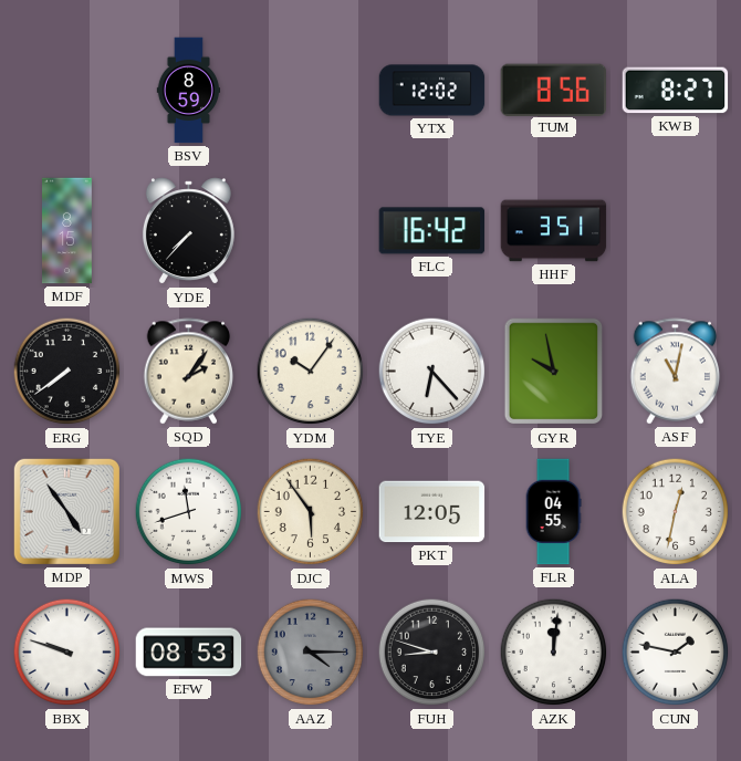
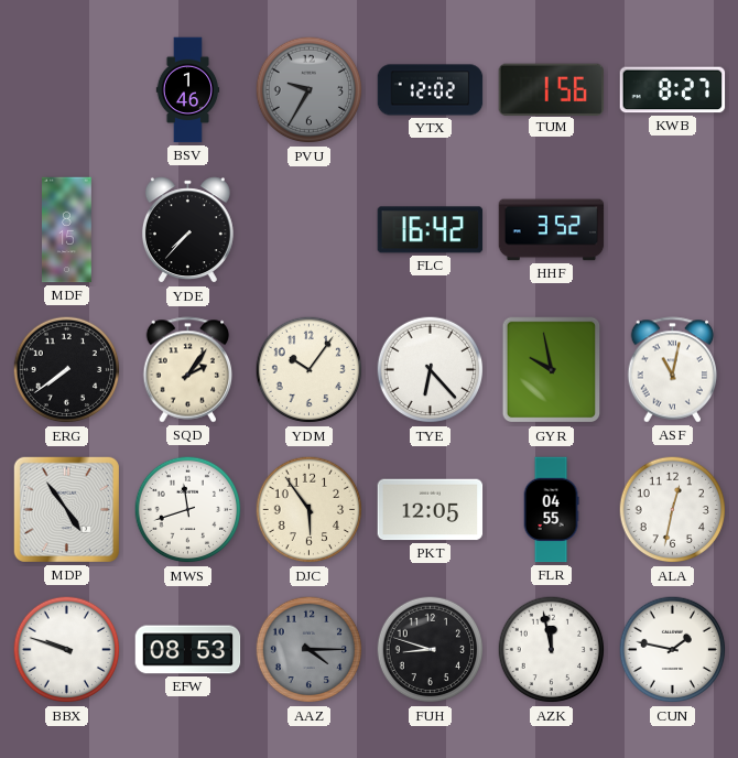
BSV: 8:59 -> 1:46 (188, 90)
PVU: none -> 9:35 (310, 90)
TUM: 8:56 -> 1:56 (551, 89)
HHF: 3:51 -> 3:52 (552, 230)
AZK: 12:01 -> 11:58 (552, 650)
